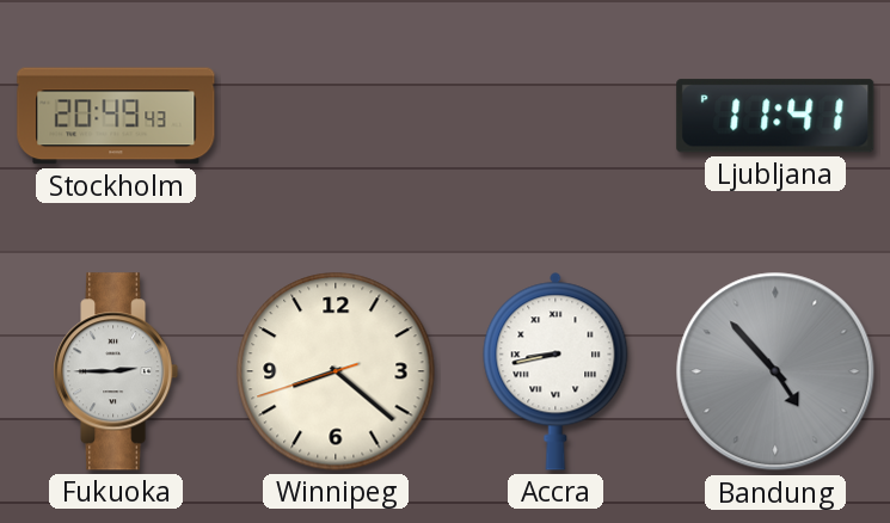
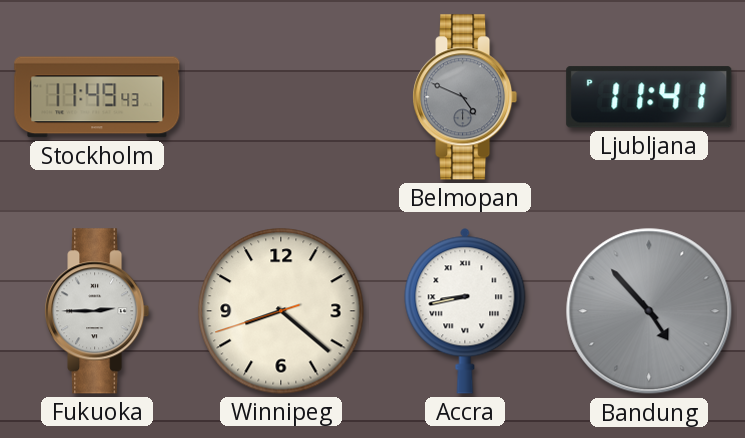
Stockholm: 20:49 -> 11:49 (97, 97)
Belmopan: none -> 4:49 (465, 97)
